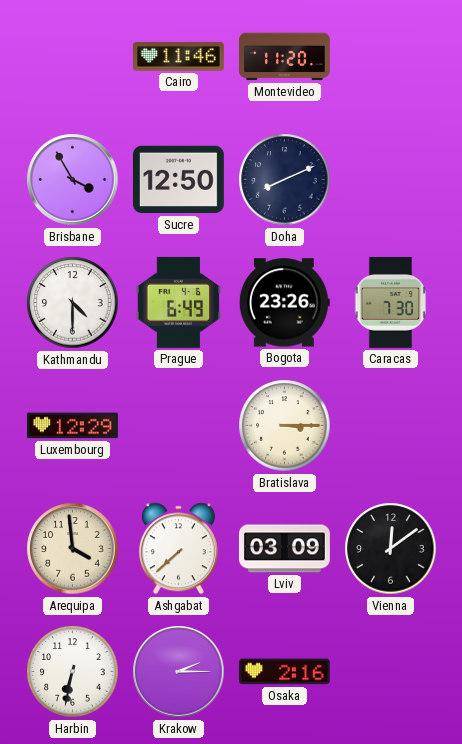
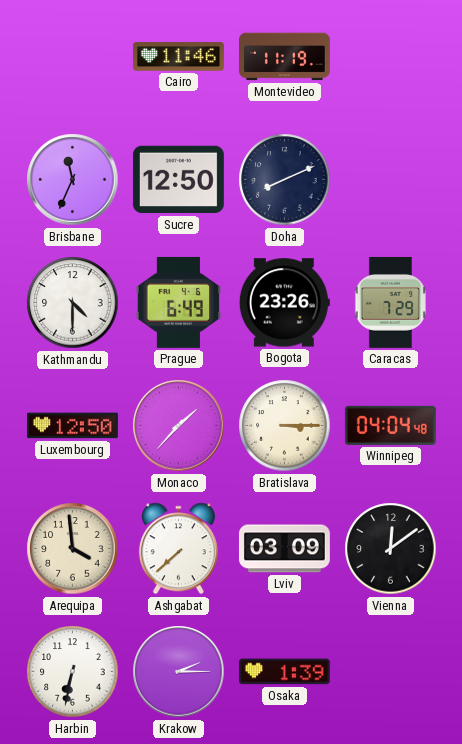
Montevideo: 11:20 -> 11:19 (285, 57)
Brisbane: 3:55 -> 11:34 (73, 180)
Caracas: 7:30 -> 7:29 (390, 302)
Luxembourg: 12:29 -> 12:50 (72, 426)
Monaco: none -> 1:37 (179, 426)
Winnipeg: none -> 04:04 (390, 425)
Osaka: 2:16 -> 1:39 (284, 672)
